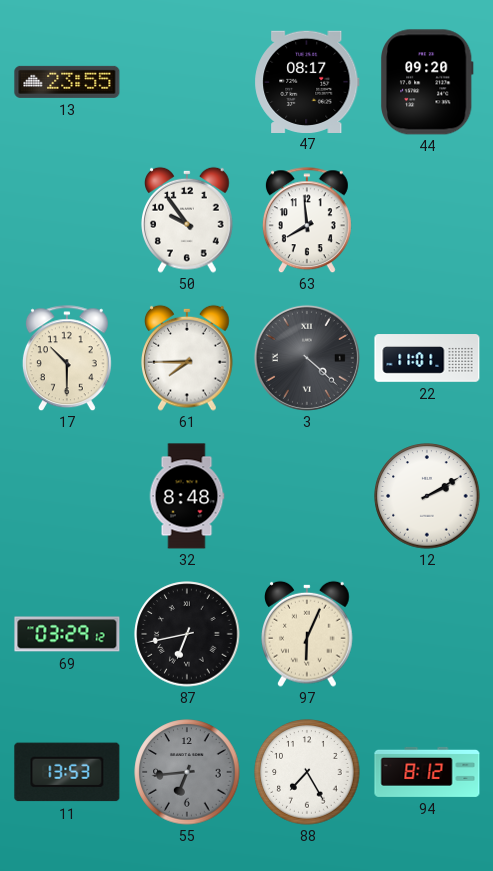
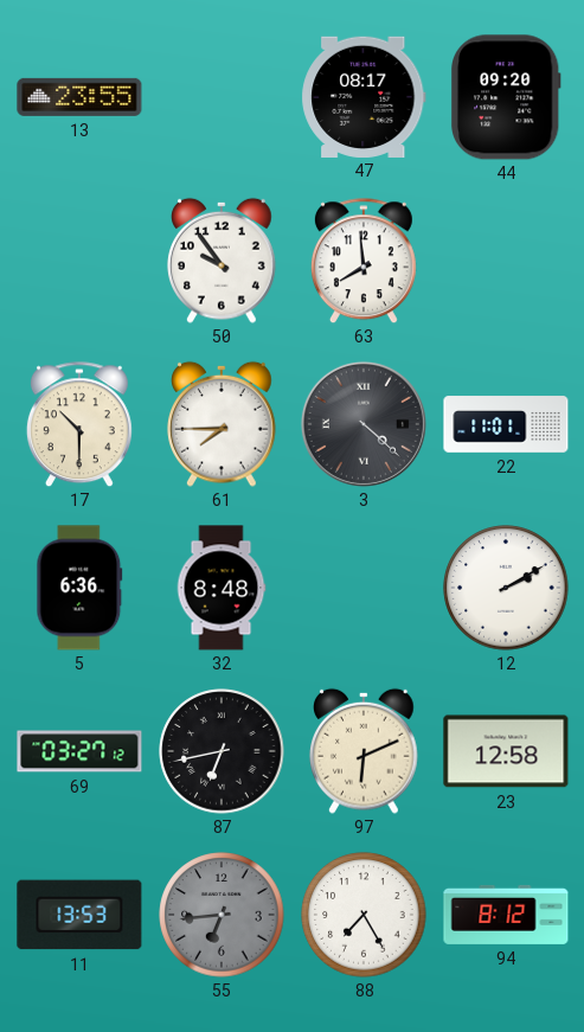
5: none -> 6:36 (79, 588)
69: 03:29 -> 03:27 (79, 751)
97: 6:04 -> 6:11 (365, 751)
23: none -> 12:58 (506, 751)
